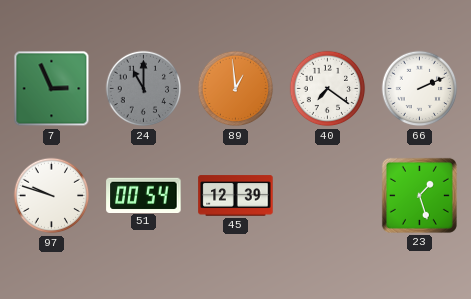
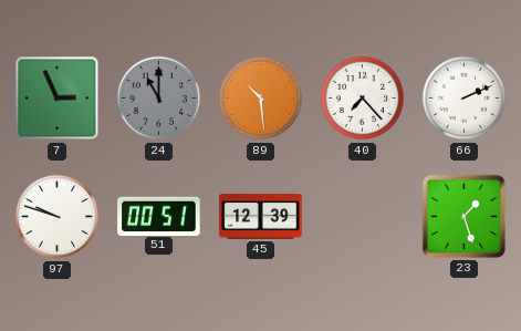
89: 12:59 -> 10:29 (261, 99)
40: 7:21 -> 7:23 (363, 99)
51: 00:54 -> 00:51 (159, 216)
